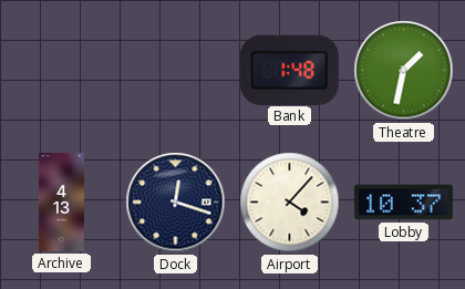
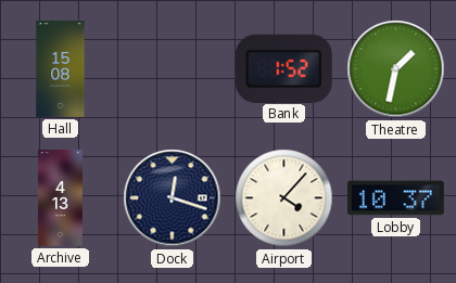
Hall: none -> 15:08 (61, 68)
Bank: 1:48 -> 1:52 (283, 68)
